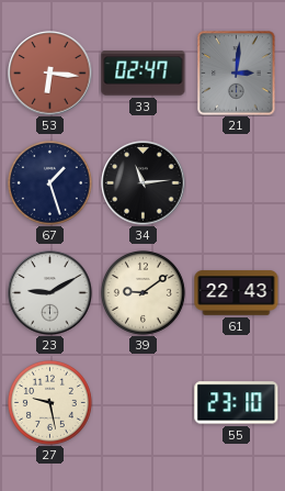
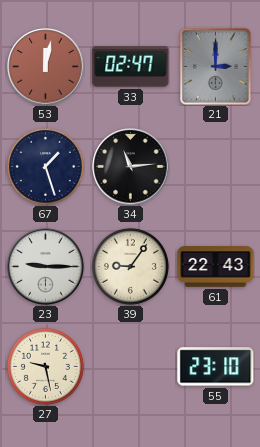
53: 6:16 -> 12:02 (46, 67)
21: 3:01 -> 3:00 (216, 67)
23: 9:10 -> 9:15 (46, 267)
39: 9:09 -> 9:06 (130, 266)
